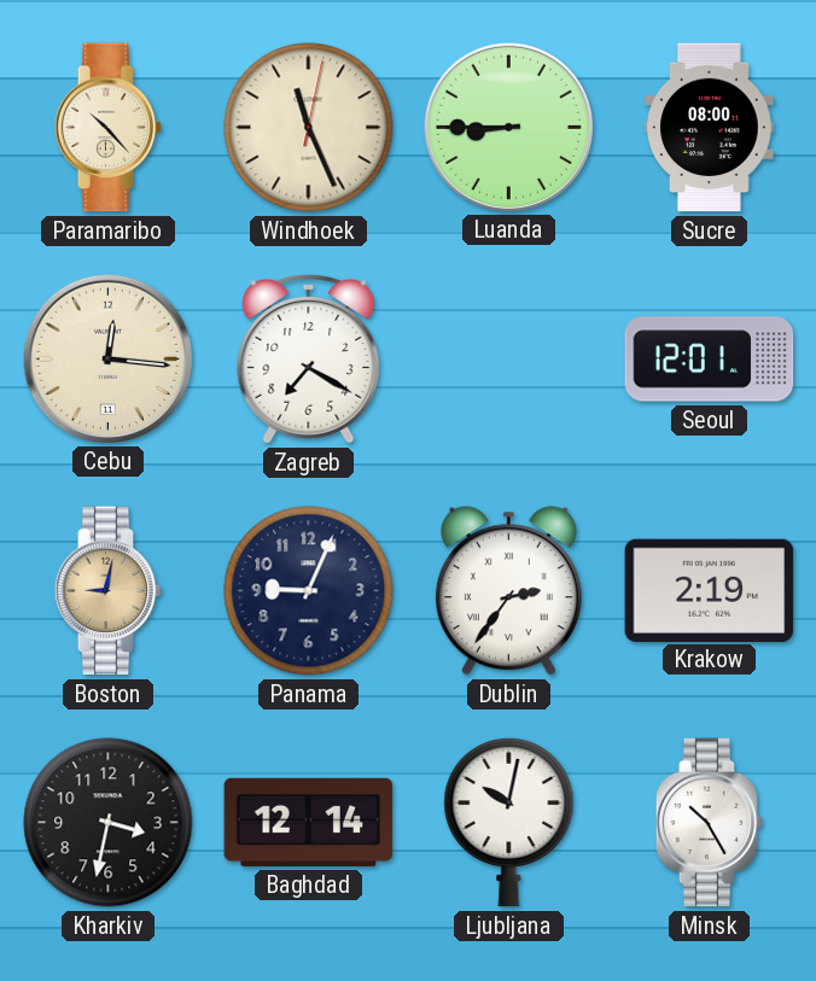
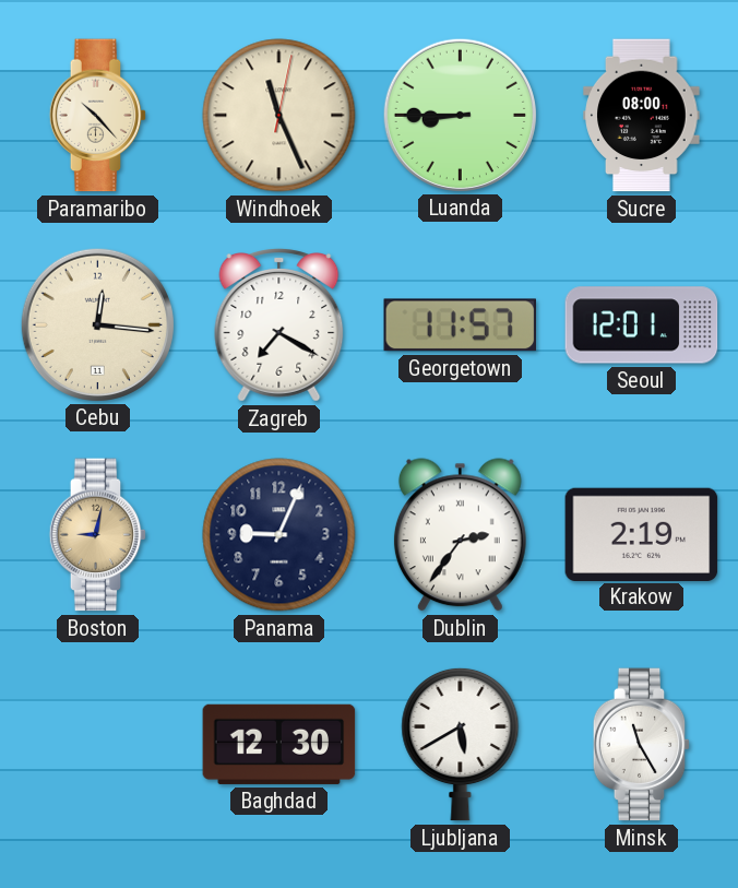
Georgetown: none -> 11:57 (460, 325)
Kharkiv: 3:32 -> none (109, 823)
Baghdad: 12:14 -> 12:30 (279, 744)
Ljubljana: 10:02 -> 5:40 (461, 744)
Minsk: 10:25 -> 11:25 (642, 745)
